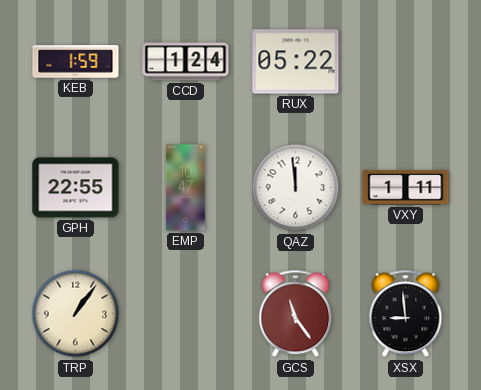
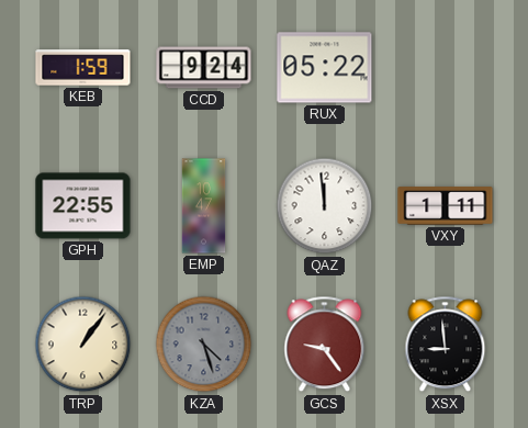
CCD: 1:24 -> 9:24 (204, 68)
KZA: none -> 4:27 (204, 345)
GCS: 11:24 -> 9:24 (325, 345)
